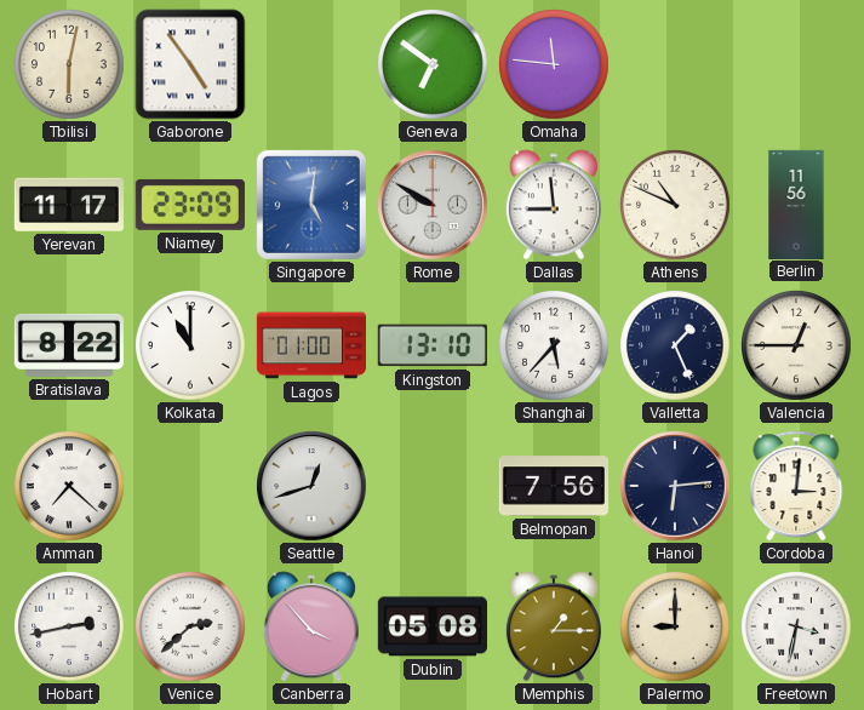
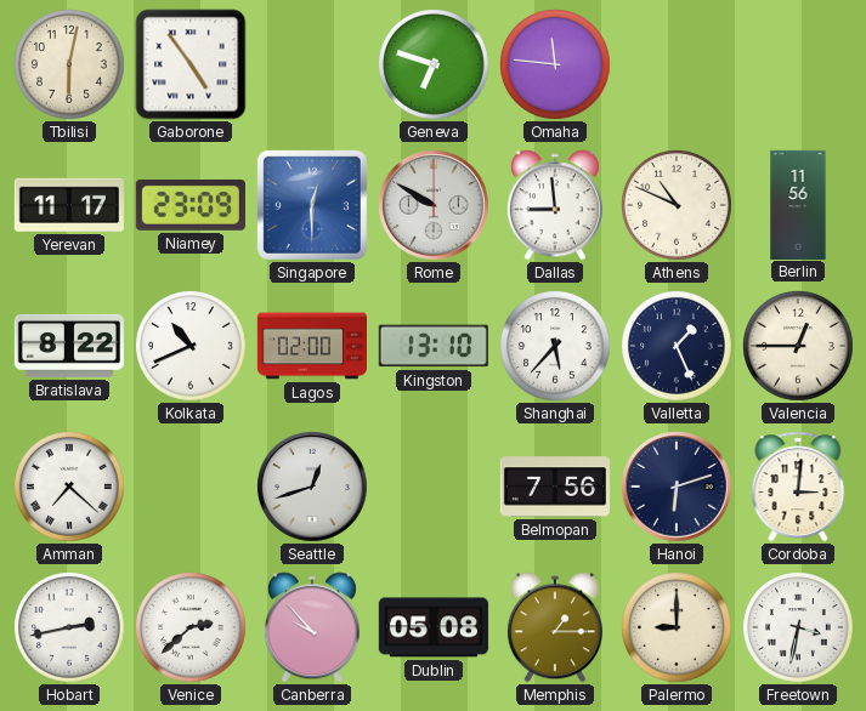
Geneva: 6:51 -> 6:48 (434, 64)
Singapore: 5:01 -> 12:30 (312, 205)
Kolkata: 11:00 -> 10:41 (191, 346)
Lagos: 01:00 -> 02:00 (311, 346)
Hanoi: 6:14 -> 6:12 (678, 488)
Canberra: 3:53 -> 9:53 (312, 627)
